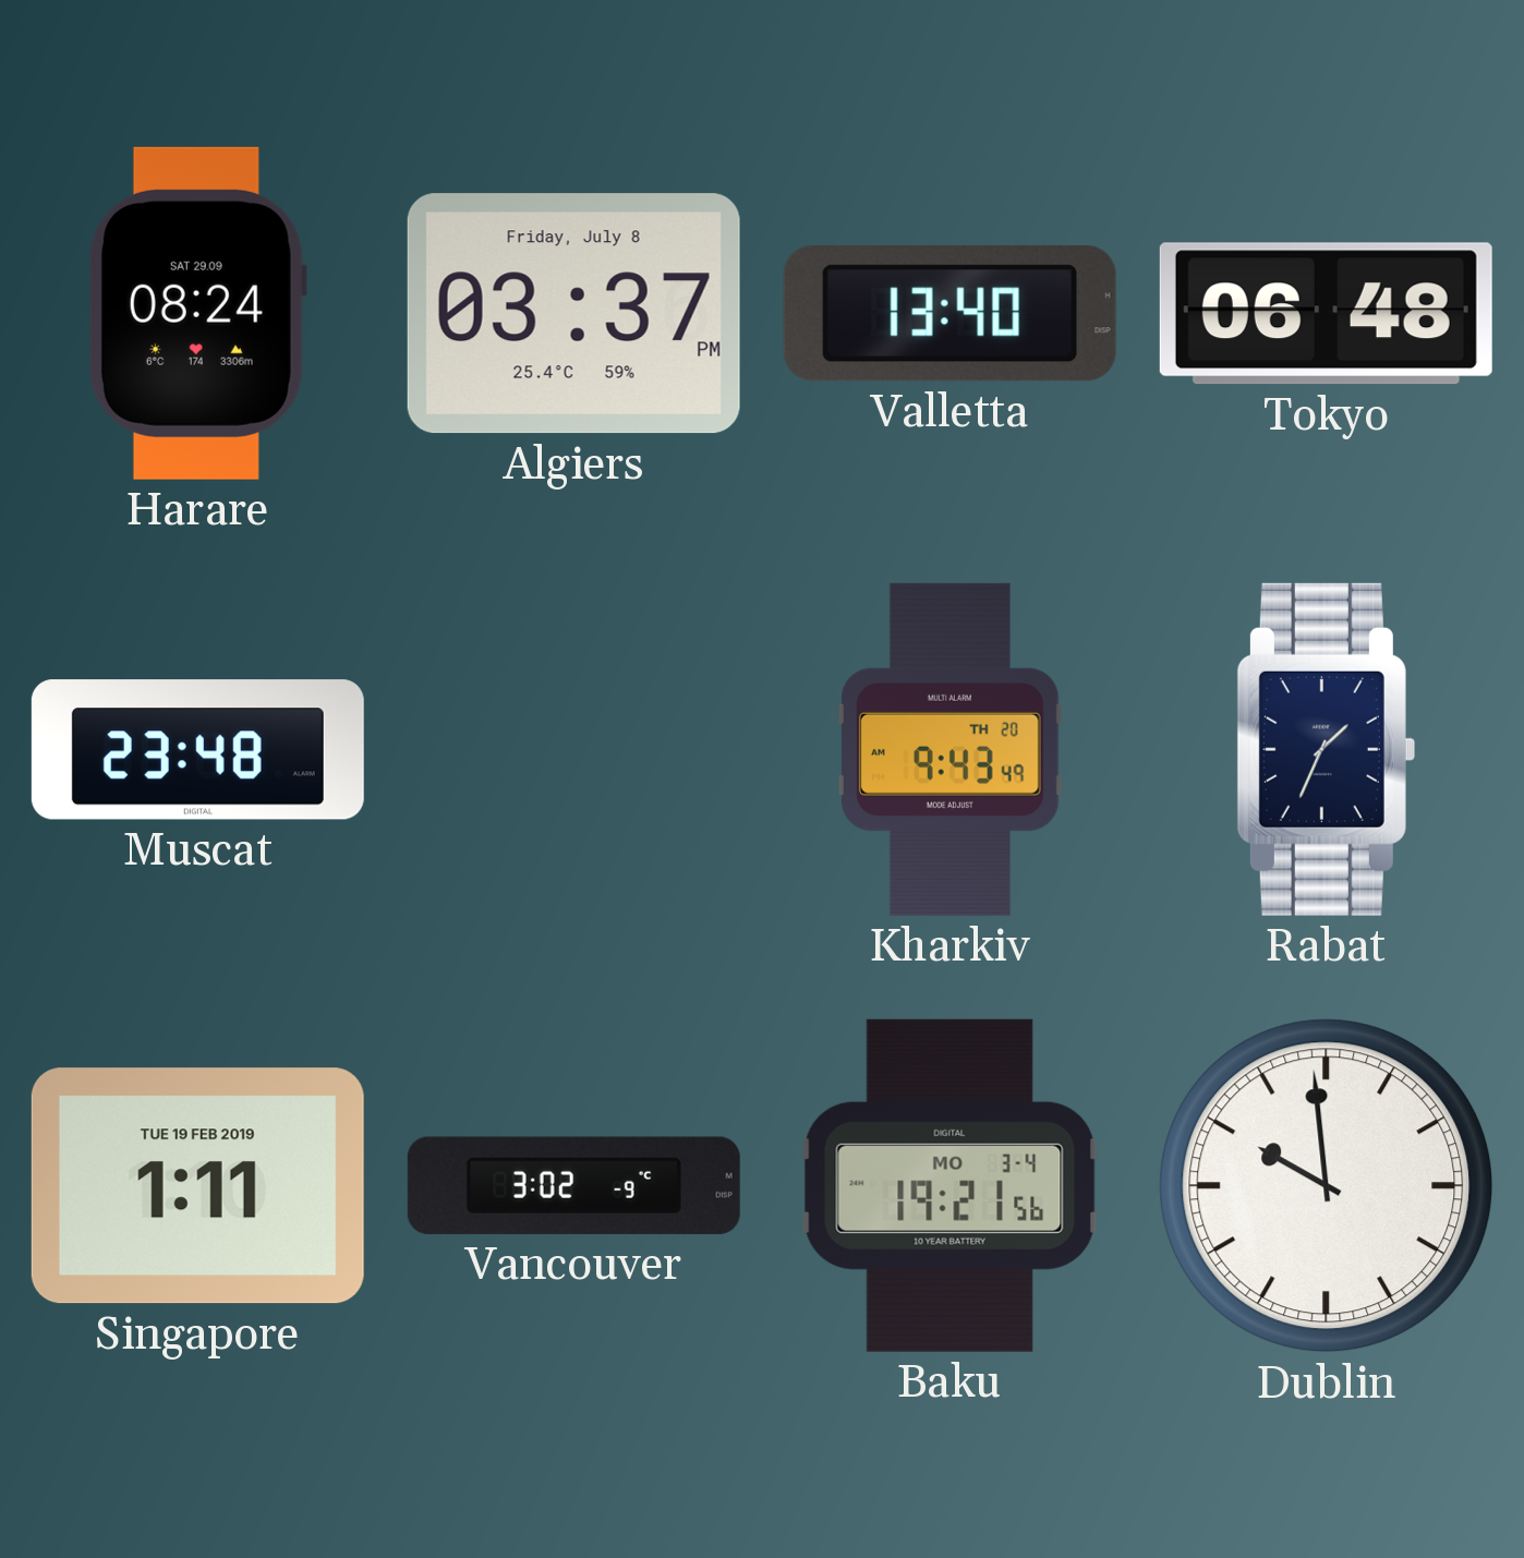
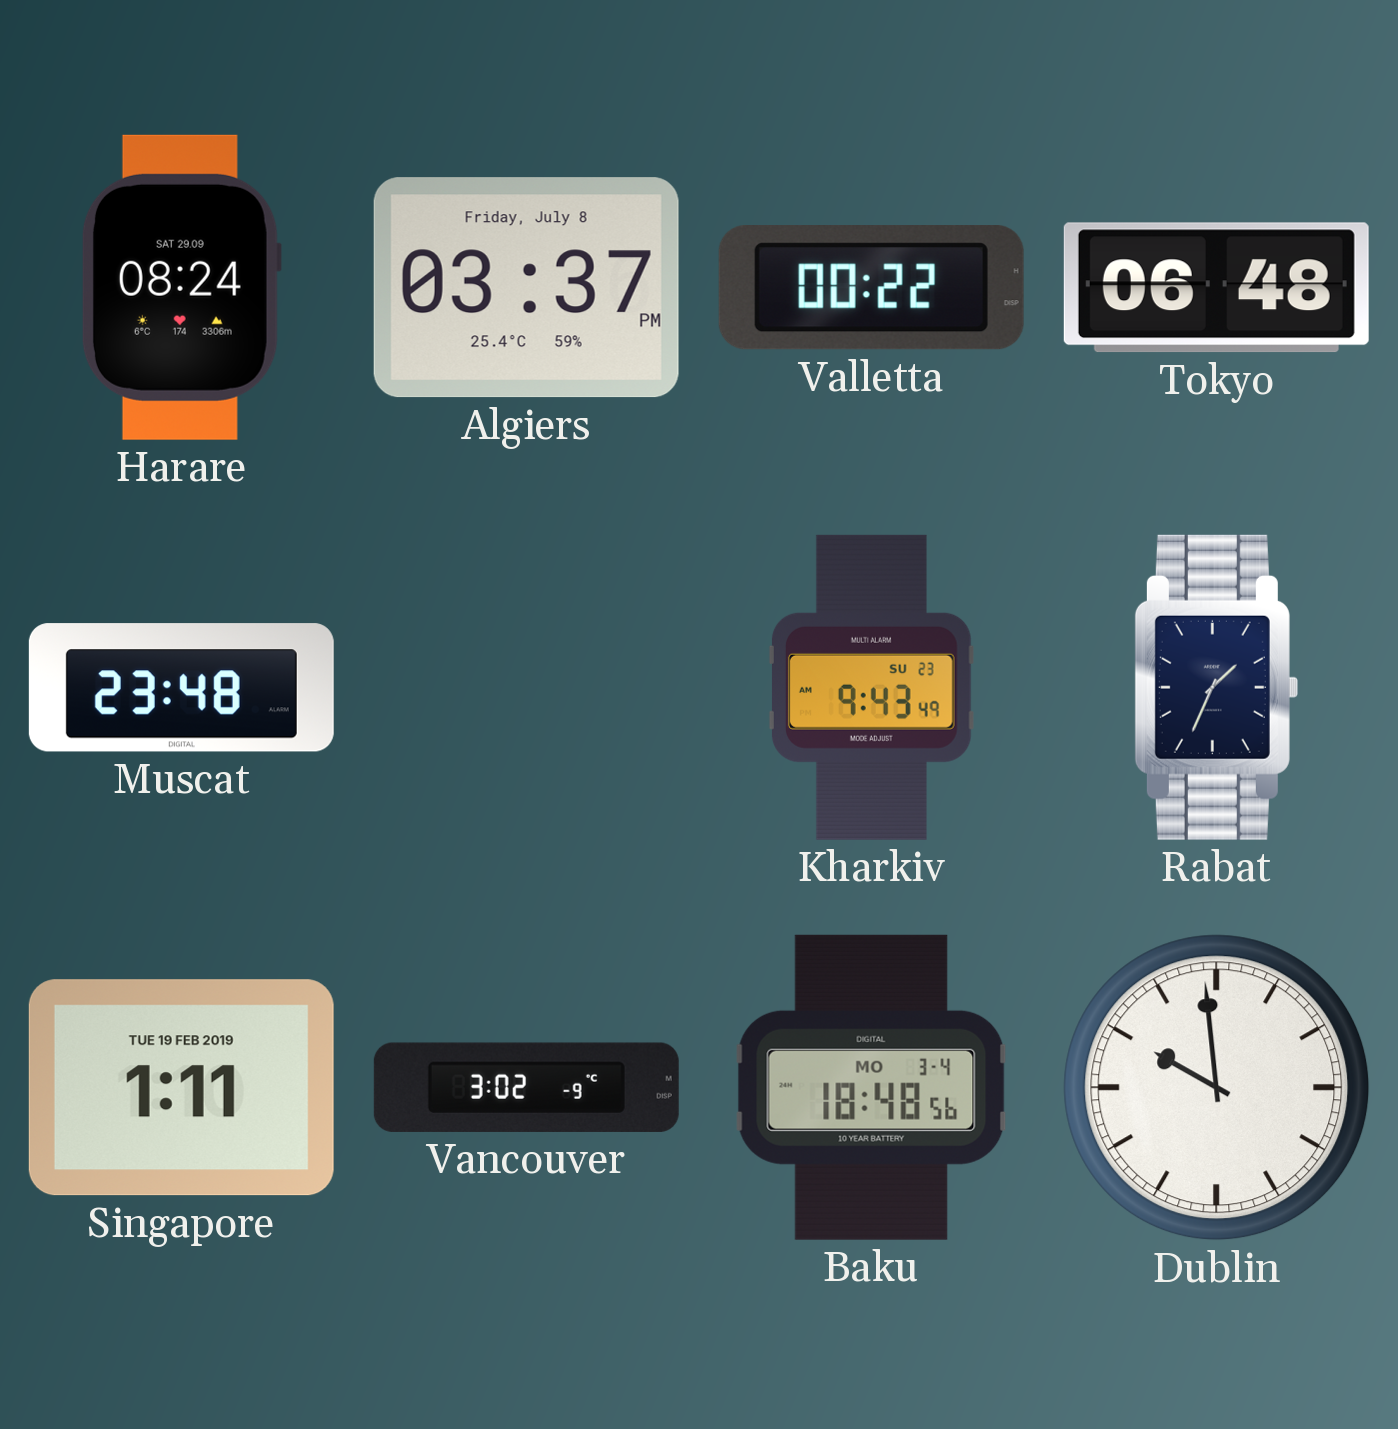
Valletta: 13:40 -> 00:22 (871, 288)
Kharkiv date: TH 20 -> SU 23 (871, 687)
Baku: 19:21 -> 18:48 (871, 1087)
